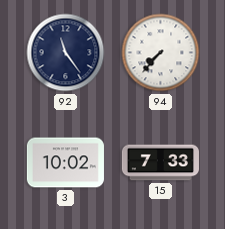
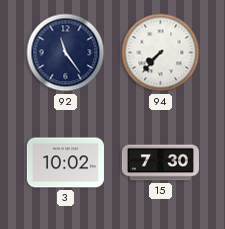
15: 7:33 -> 7:30 (160, 163)
